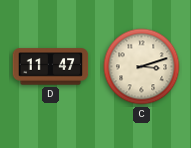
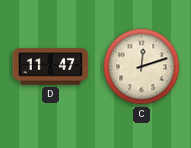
C: 3:12 -> 12:12 (142, 67)
